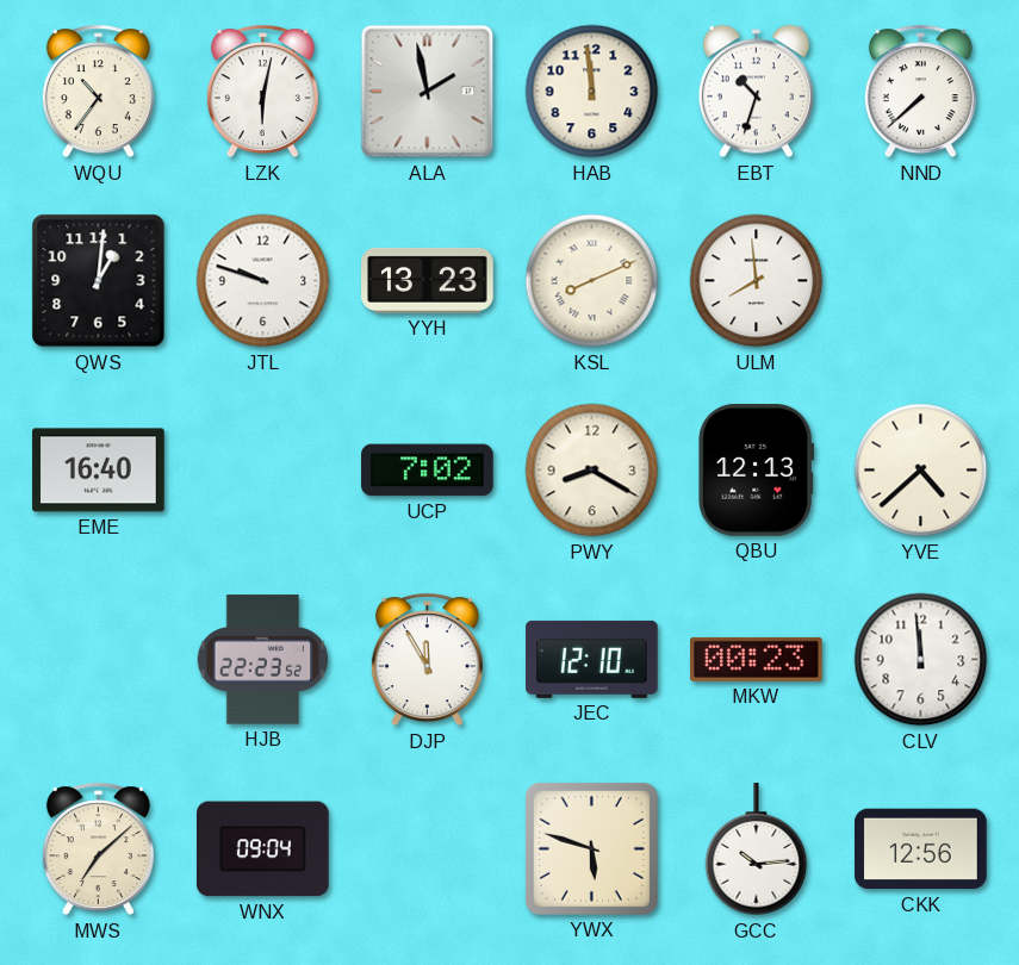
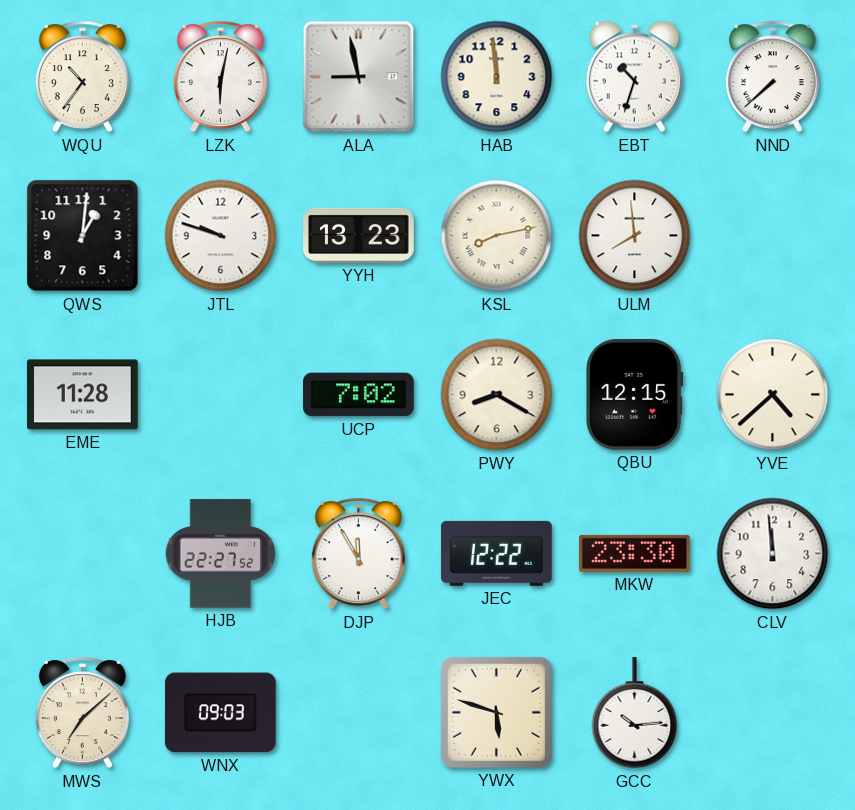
ALA: 1:58 -> 8:58 (359, 77)
KSL: 8:11 -> 8:13 (497, 236)
EME: 16:40 -> 11:28 (83, 395)
QBU: 12:13 -> 12:15 (635, 395)
HJB: 22:23 -> 22:27 (221, 554)
JEC: 12:10 -> 12:22 (497, 553)
MKW: 00:23 -> 23:30 (635, 553)
WNX: 09:04 -> 09:03 (221, 713)
CKK: 12:56 -> none (921, 849)
